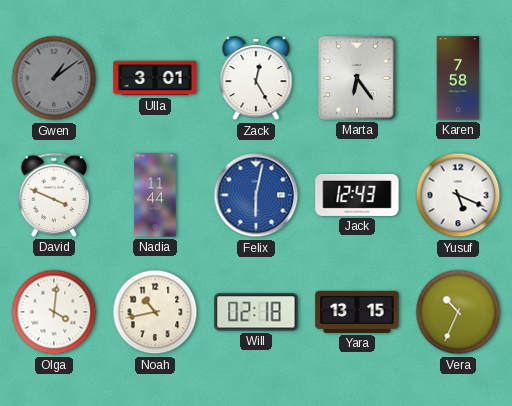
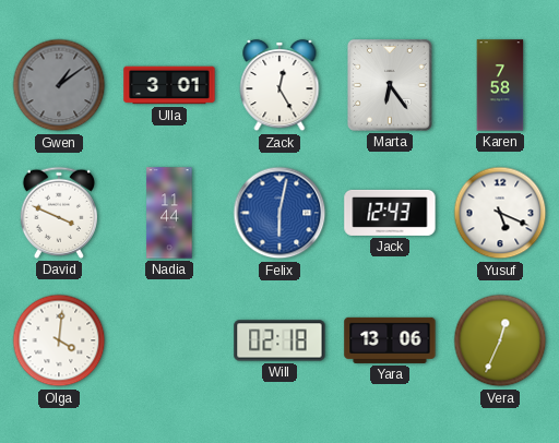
Noah: 10:43 -> none (155, 312)
Yara: 13:15 -> 13:06 (390, 340)
Vera: 10:34 -> 12:34 (500, 340)
